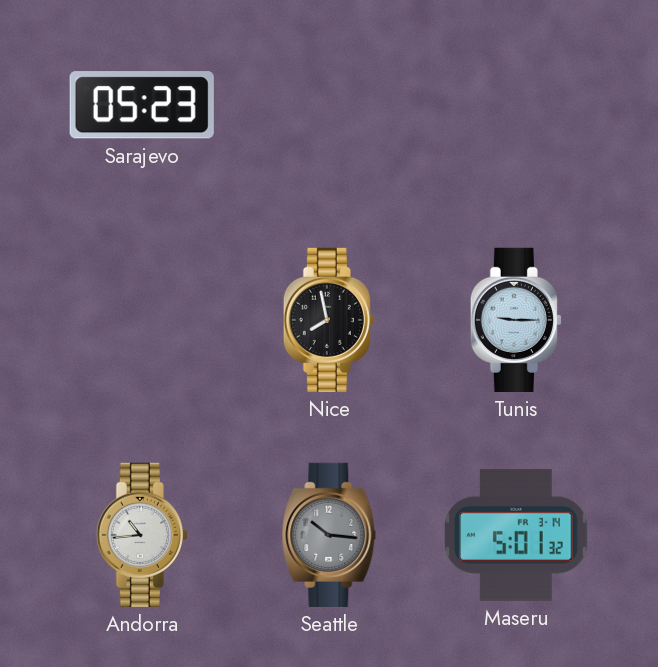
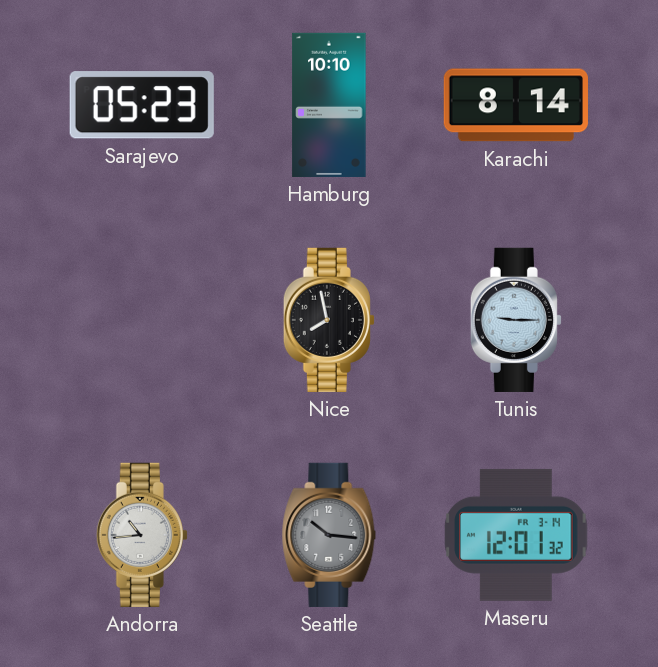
Hamburg: none -> 10:10 (329, 105)
Karachi: none -> 8:14 (516, 105)
Maseru: 5:01 -> 12:01 (516, 535)
